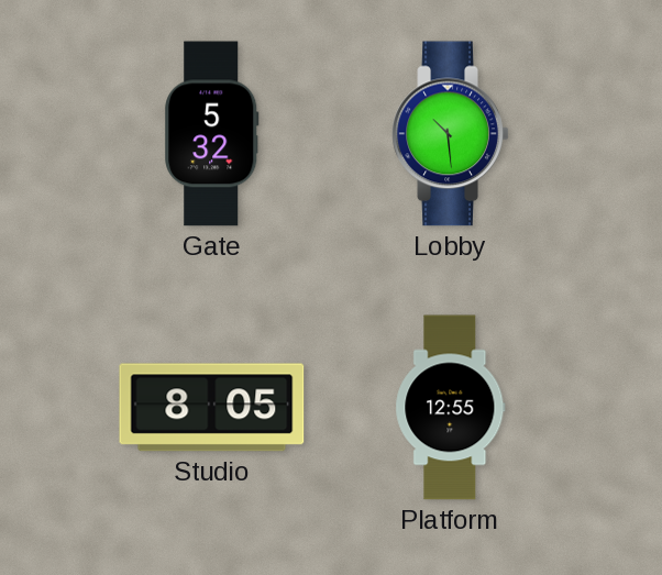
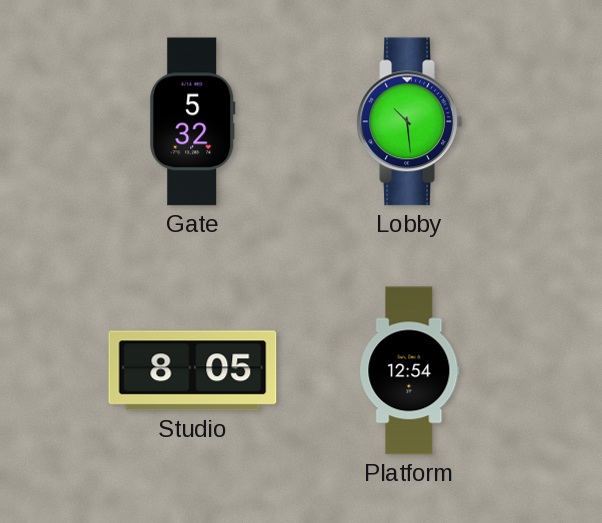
Platform: 12:55 -> 12:54 (410, 371)
